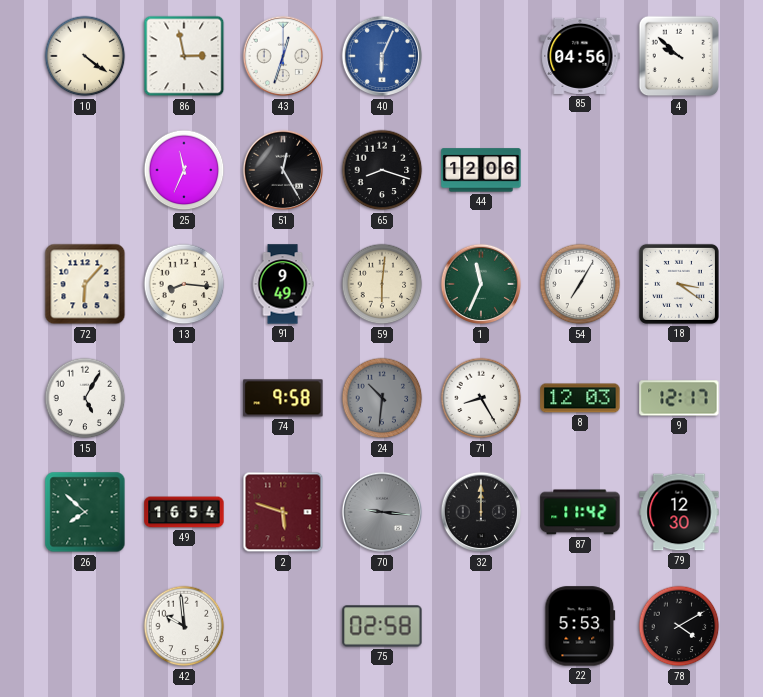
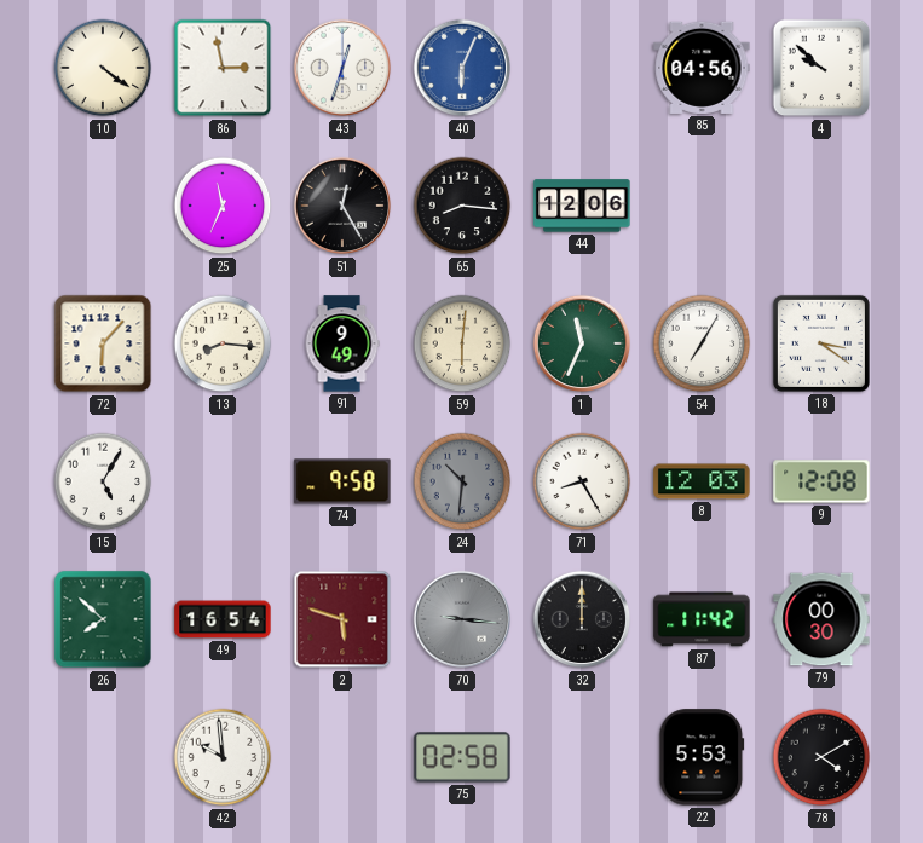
65: 8:18 -> 8:16 (462, 206)
9: 12:17 -> 12:08 (821, 481)
79: 12:30 -> 00:30 (821, 619)
